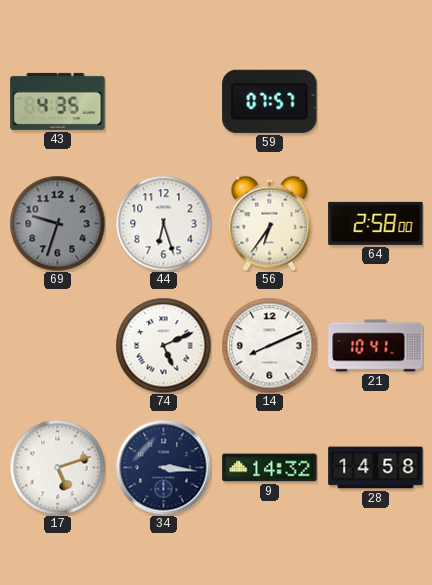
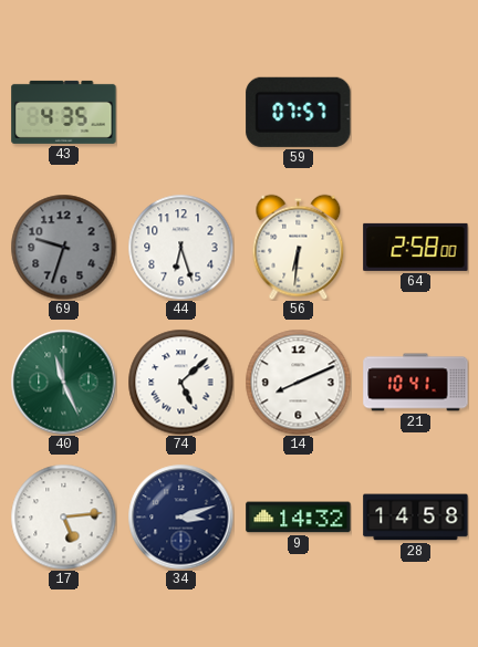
56: 6:36 -> 6:31 (299, 247)
40: none -> 11:26 (63, 382)
74: 5:11 -> 5:08 (180, 382)
17: 5:12 -> 5:14 (63, 516)
34: 3:16 -> 3:12 (180, 516)
